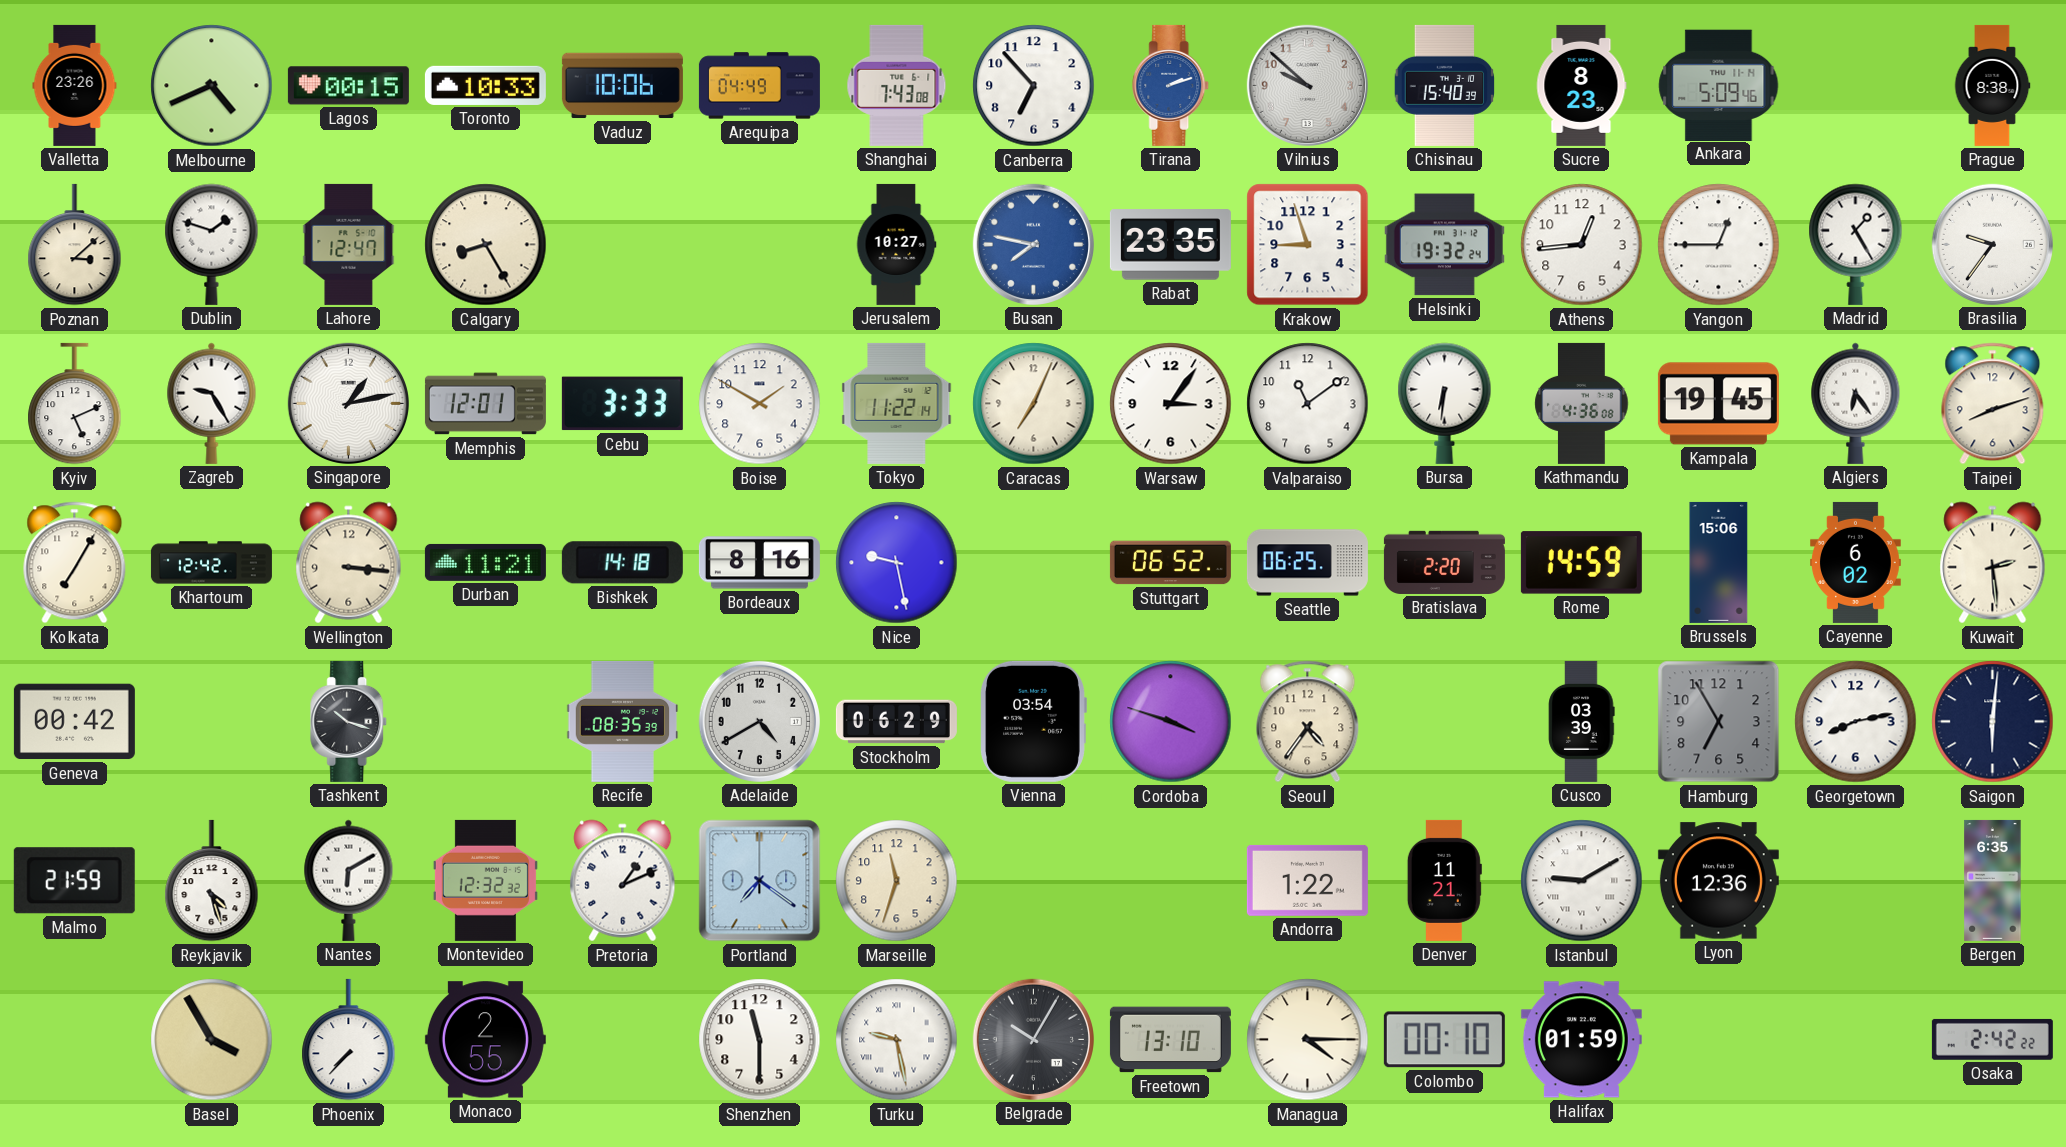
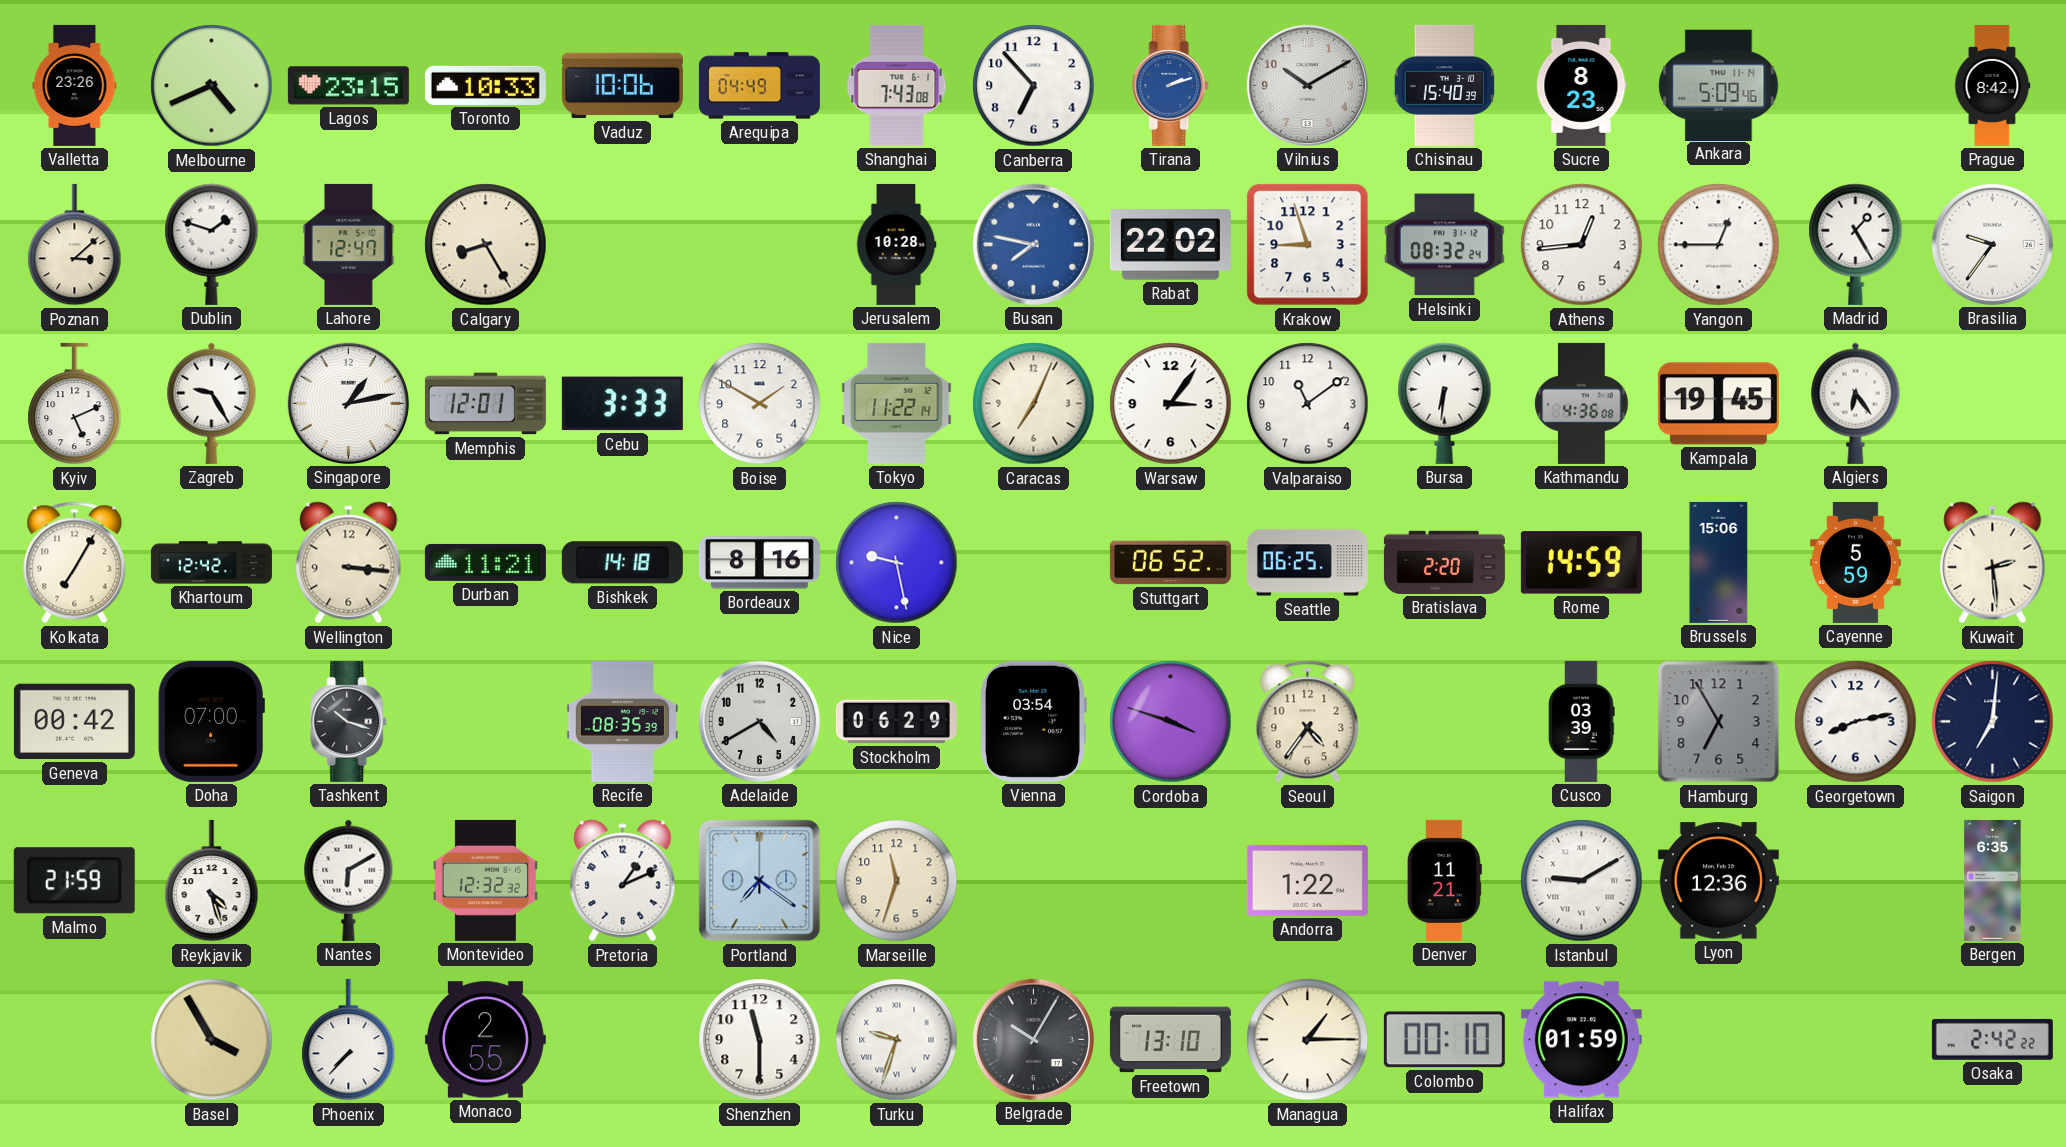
Lagos: 00:15 -> 23:15 (348, 86)
Vilnius: 9:52 -> 10:10 (1307, 85)
Prague: 8:38 -> 8:42 (1992, 85)
Jerusalem: 10:27 -> 10:28 (896, 244)
Rabat: 23:35 -> 22:02 (1170, 245)
Helsinki: 19:32 -> 08:32 (1444, 245)
Taipei: 8:12 -> none (1993, 404)
Cayenne: 6:02 -> 5:59 (1856, 562)
Doha: none -> 07:00 (211, 721)
Saigon: 6:01 -> 7:01 (1993, 722)
Turku: 9:28 -> 9:33 (897, 1040)
Managua: 4:15 -> 1:15 (1308, 1040)
